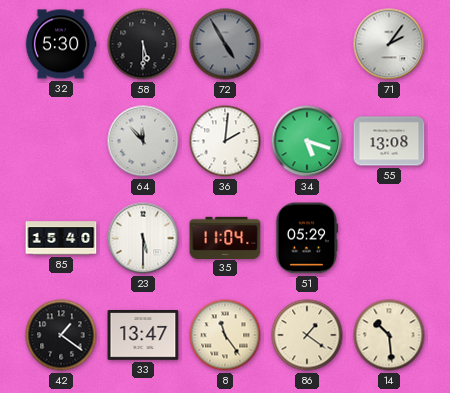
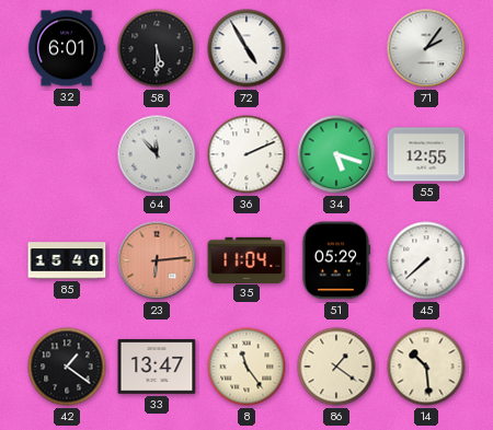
32: 5:30 -> 6:01 (67, 48)
72 dial: grey -> white (246, 48)
36: 2:01 -> 2:11 (246, 154)
55: 13:08 -> 12:55 (426, 154)
23: 5:30 -> 6:14 (157, 260)
23 dial: white -> salmon (157, 260)
45: none -> 7:38 (426, 260)
